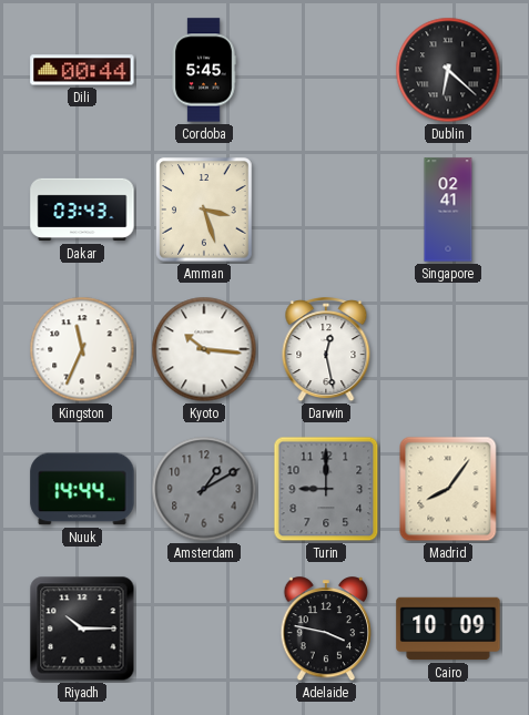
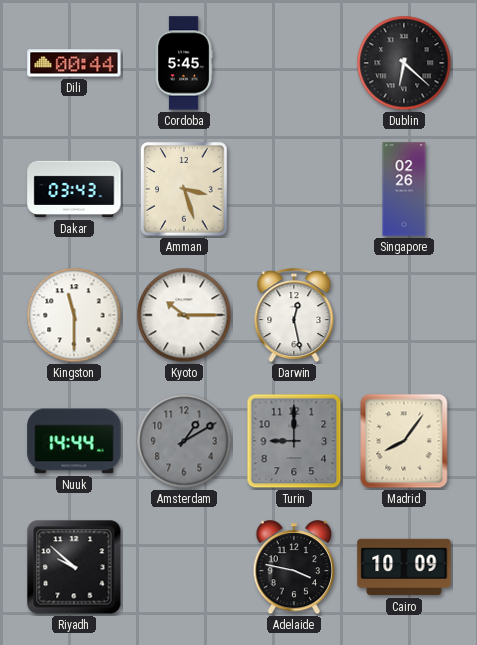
Singapore: 02:41 -> 02:26 (404, 189)
Kingston: 11:34 -> 11:30 (74, 315)
Kyoto: 10:16 -> 10:15 (184, 315)
Riyadh: 10:15 -> 9:52 (74, 567)
